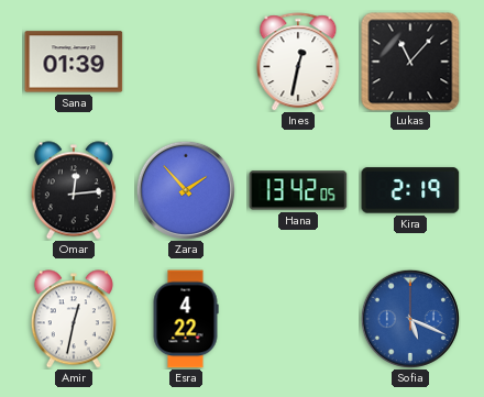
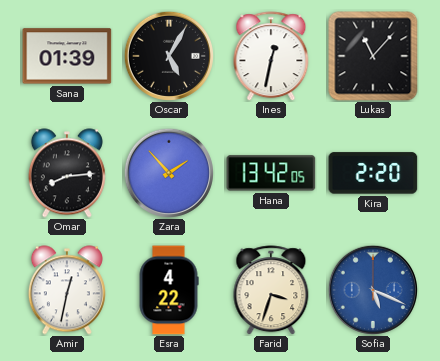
Oscar: none -> 5:05 (169, 56)
Omar: 12:14 -> 8:14 (67, 173)
Kira: 2:19 -> 2:20 (373, 173)
Farid: none -> 3:33 (271, 290)
